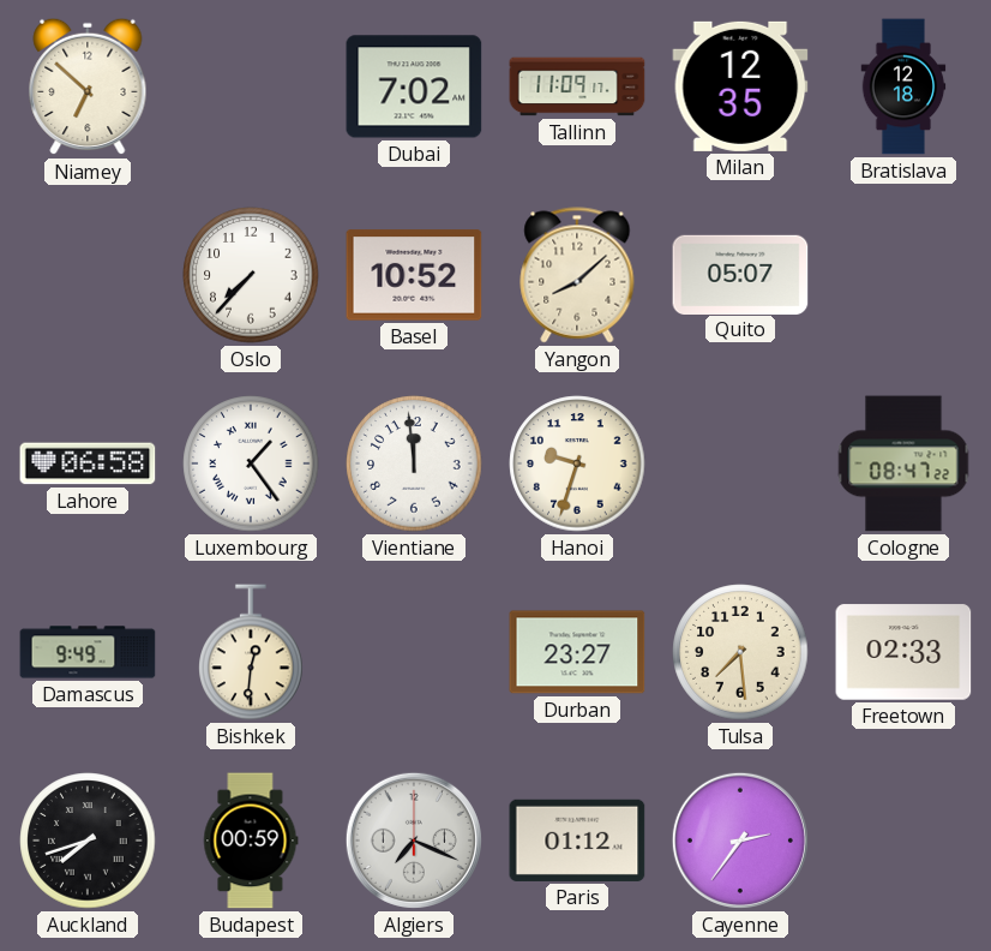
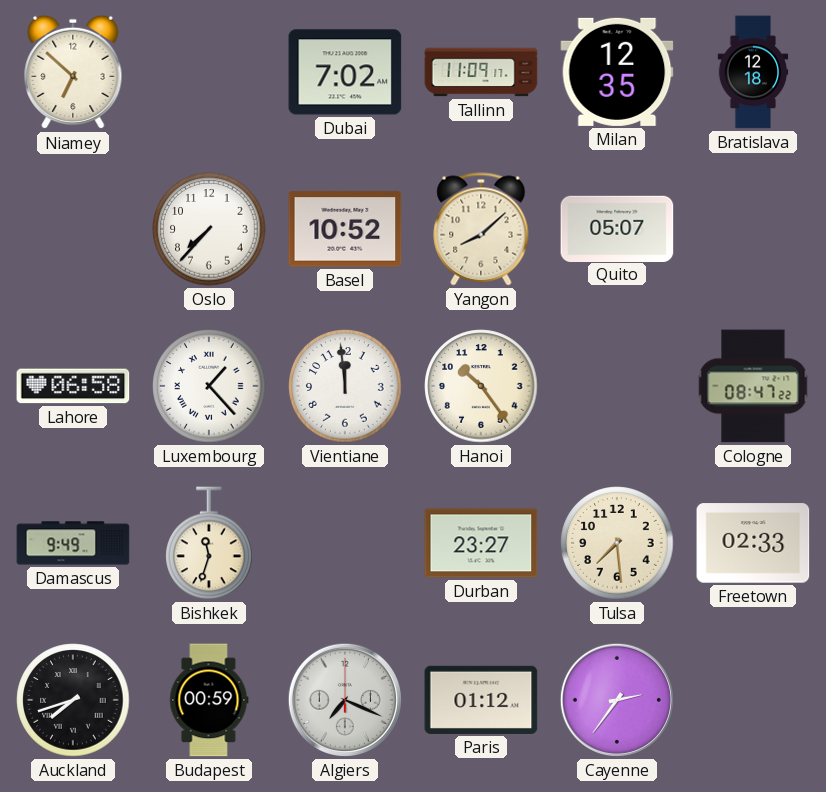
Luxembourg: 1:24 -> 1:23 (209, 386)
Hanoi: 9:33 -> 10:24 (481, 386)
Bishkek: 12:31 -> 11:33 (209, 543)
